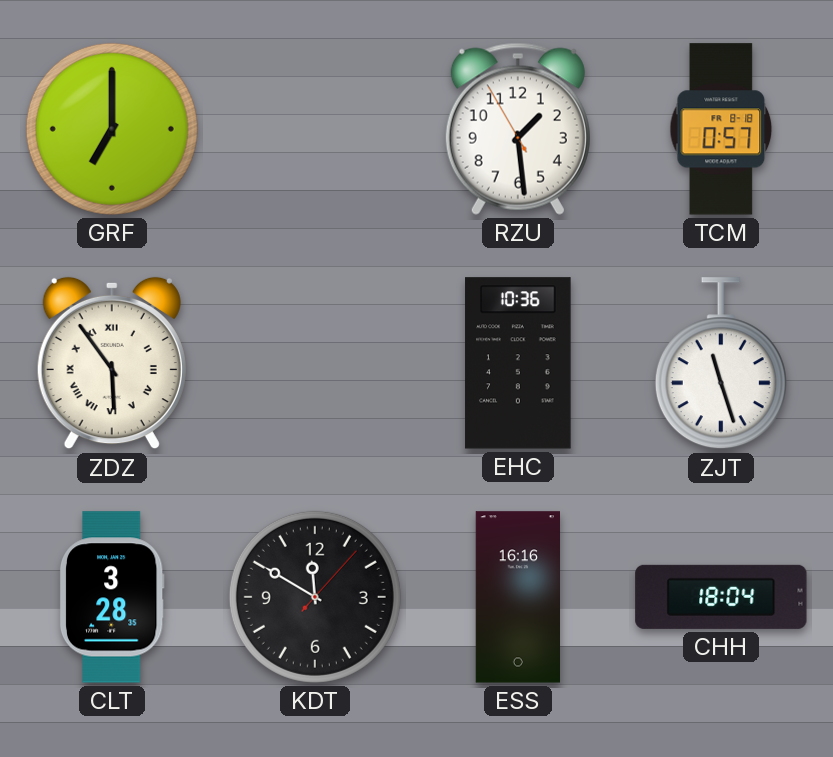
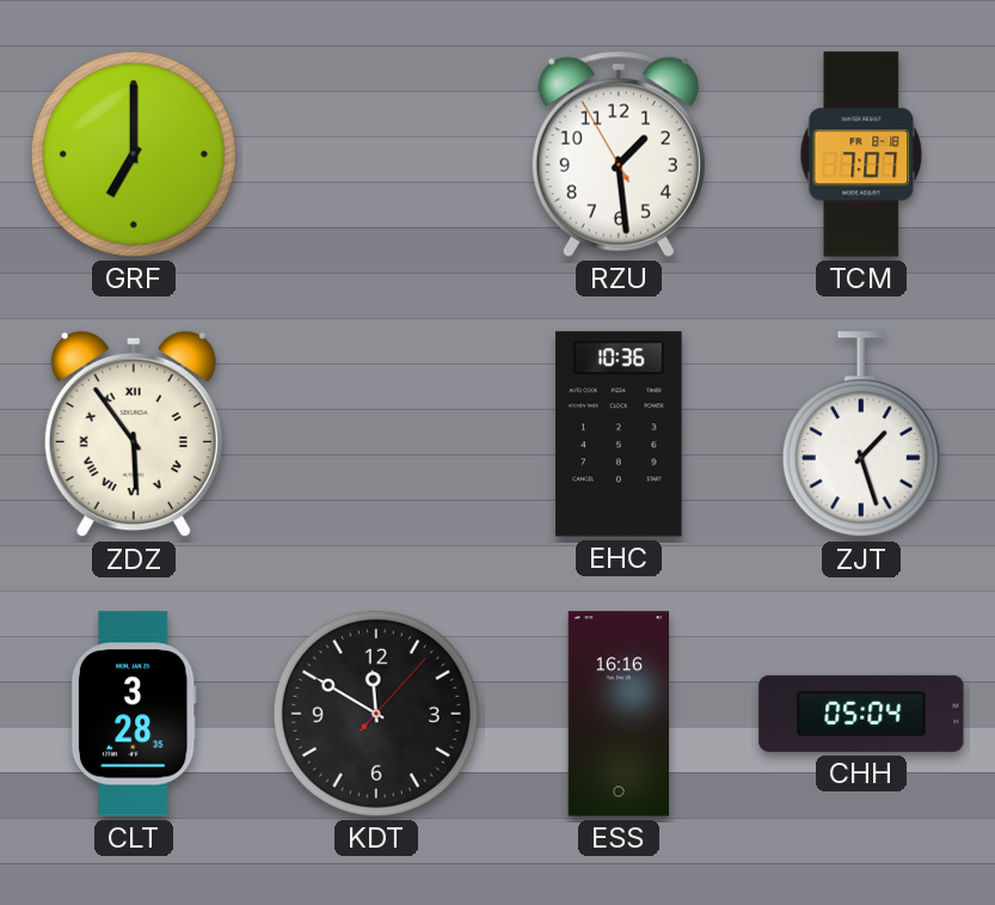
TCM: 0:57 -> 7:07 (861, 154)
ZJT: 11:27 -> 1:27 (861, 435)
CHH: 18:04 -> 05:04 (861, 714)
